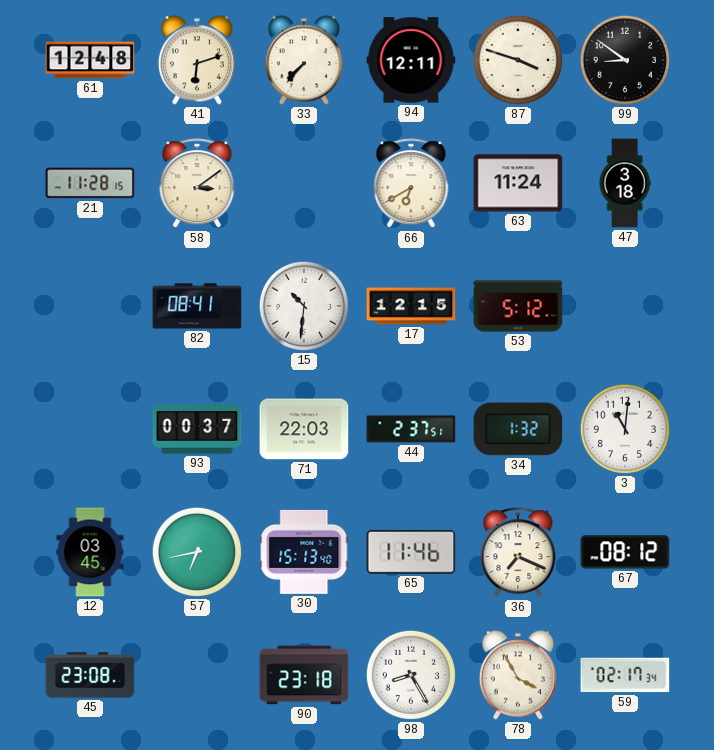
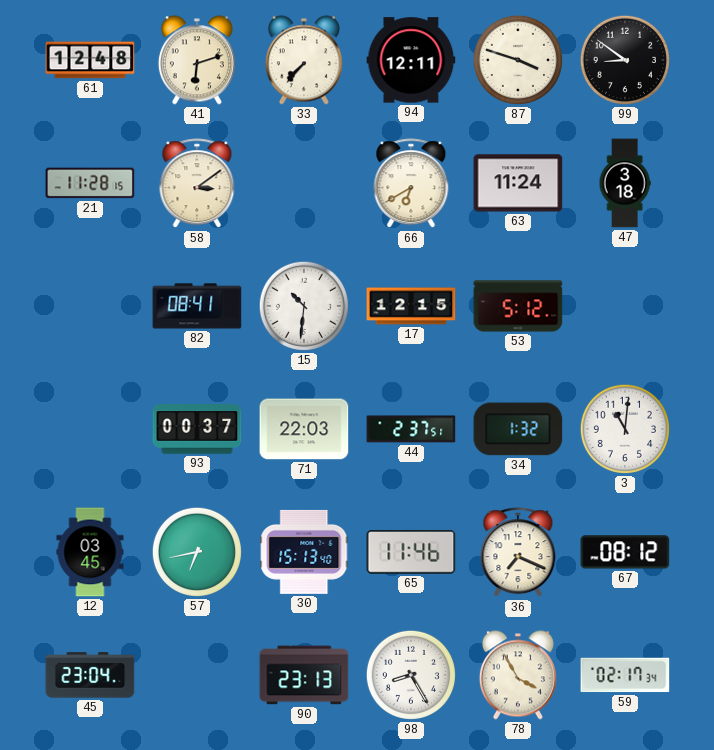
45: 23:08 -> 23:04 (90, 675)
90: 23:18 -> 23:13 (304, 675)
